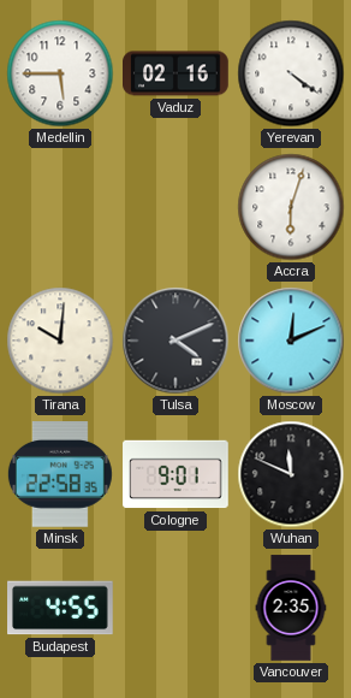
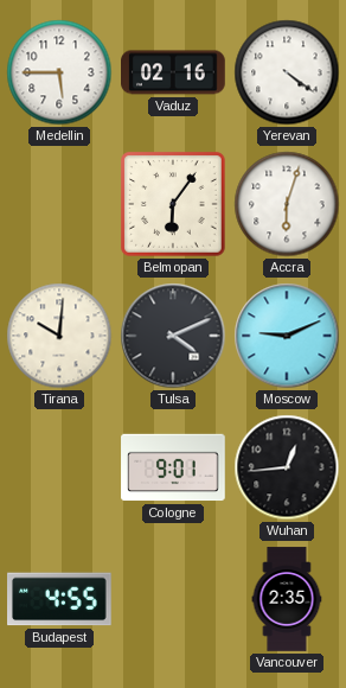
Belmopan: none -> 6:06 (173, 204)
Moscow: 12:11 -> 9:11 (287, 336)
Minsk: 22:58 -> none (60, 475)
Wuhan: 11:49 -> 12:44 (287, 467)
